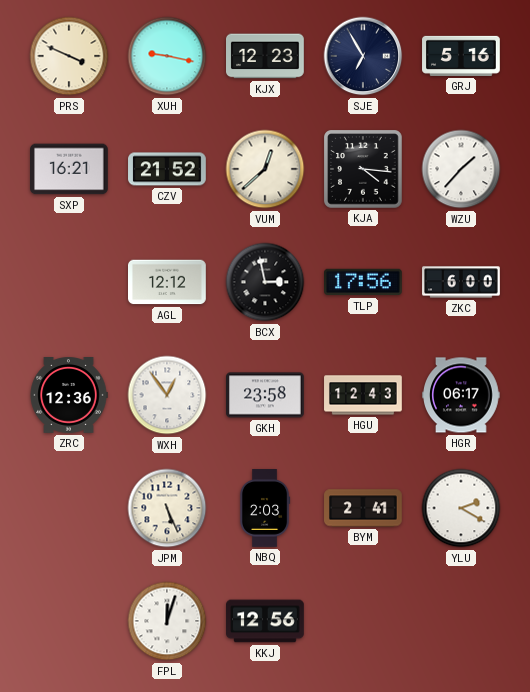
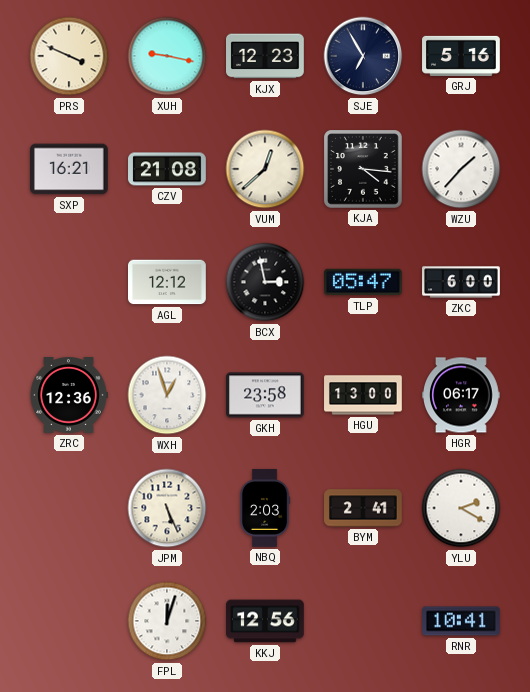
CZV: 21:52 -> 21:08 (167, 169)
TLP: 17:56 -> 05:47 (364, 282)
WXH: 12:54 -> 12:57 (167, 395)
HGU: 12:43 -> 13:00 (363, 395)
RNR: none -> 10:41 (462, 621)
